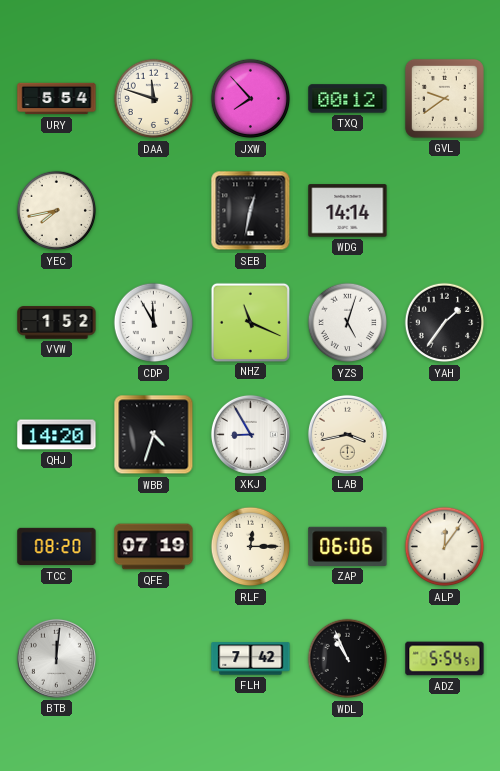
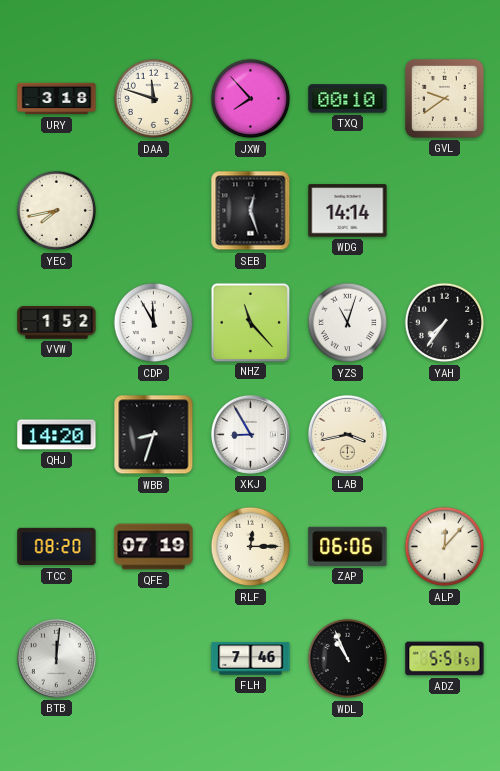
URY: 5:54 -> 3:18 (57, 99)
TXQ: 00:12 -> 00:10 (348, 99)
SEB: 12:32 -> 12:27 (251, 211)
NHZ: 11:19 -> 11:23 (250, 322)
YZS: 5:03 -> 11:03 (348, 323)
YAH: 1:36 -> 7:36 (445, 323)
WBB: 4:33 -> 8:33 (154, 435)
ALP: 12:06 -> 12:07 (445, 547)
FLH: 7:42 -> 7:46 (251, 659)
ADZ: 5:54 -> 5:51 (445, 659)
